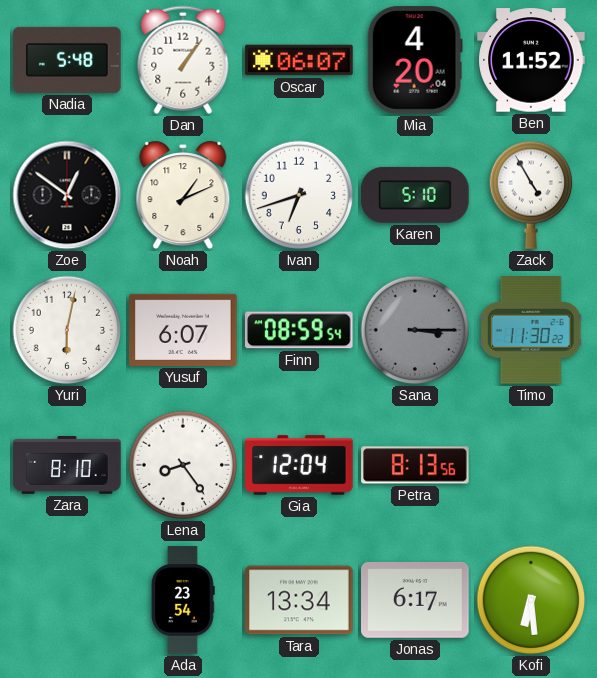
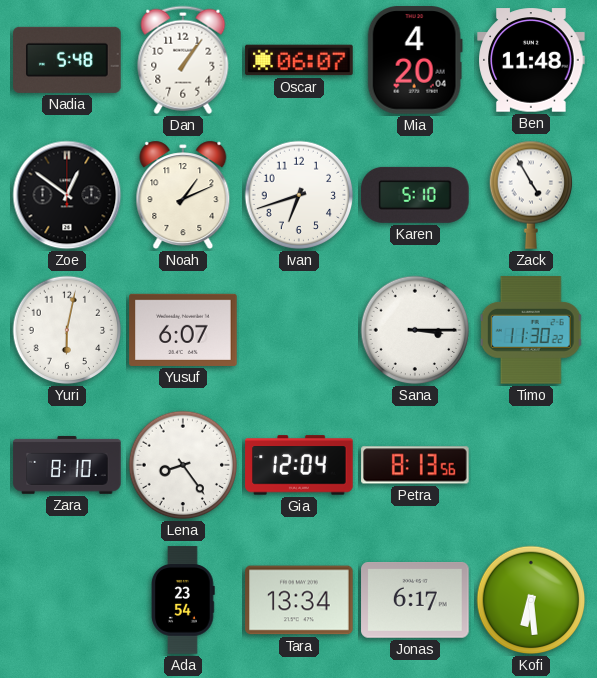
Ben: 11:52 -> 11:48 (531, 60)
Finn: 08:59 -> none (300, 330)
Sana dial: grey -> white (415, 330)
